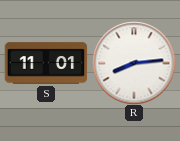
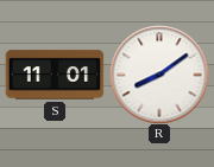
R: 8:14 -> 8:09 (159, 75)
